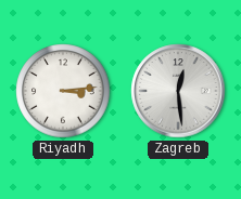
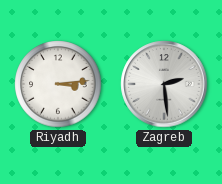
Zagreb: 12:29 -> 2:29 (164, 84)
